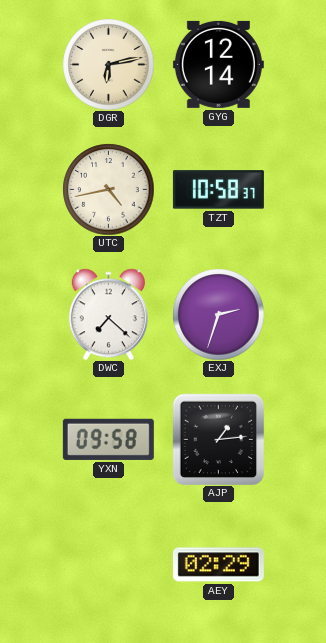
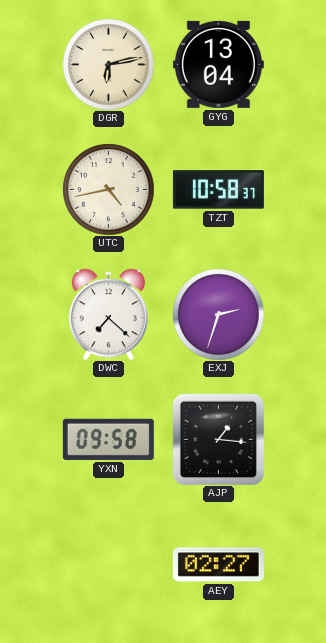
GYG: 12:14 -> 13:04 (218, 64)
AJP: 1:14 -> 1:16 (218, 439)
AEY: 02:29 -> 02:27 (218, 565)
